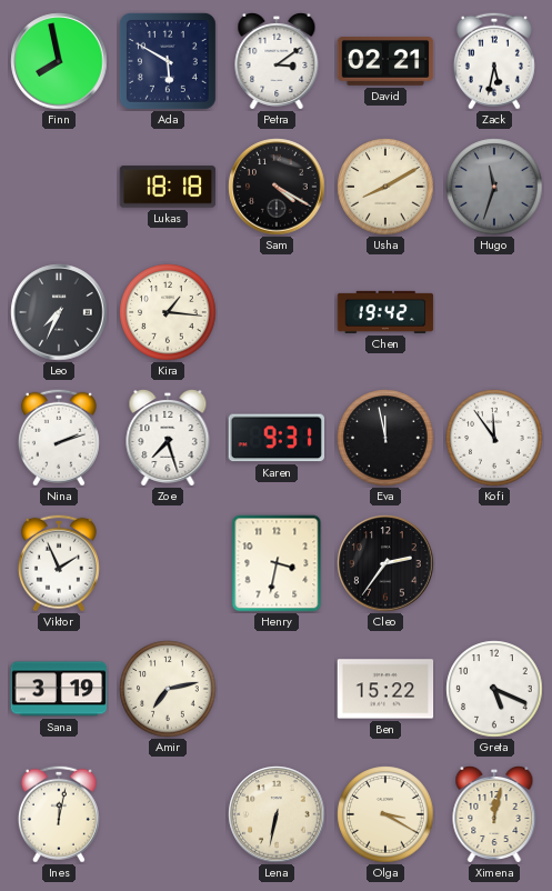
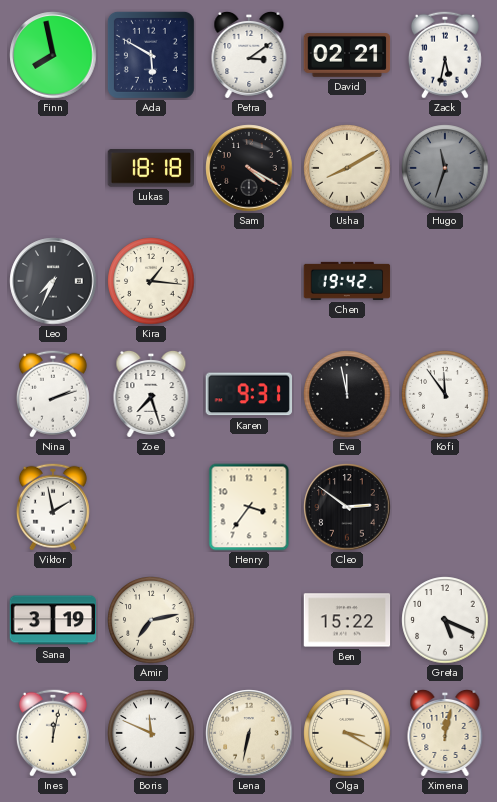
Viktor: 1:56 -> 1:58 (53, 507)
Henry: 3:32 -> 3:36 (249, 507)
Cleo: 2:36 -> 2:51 (347, 507)
Boris: none -> 11:49 (151, 733)
